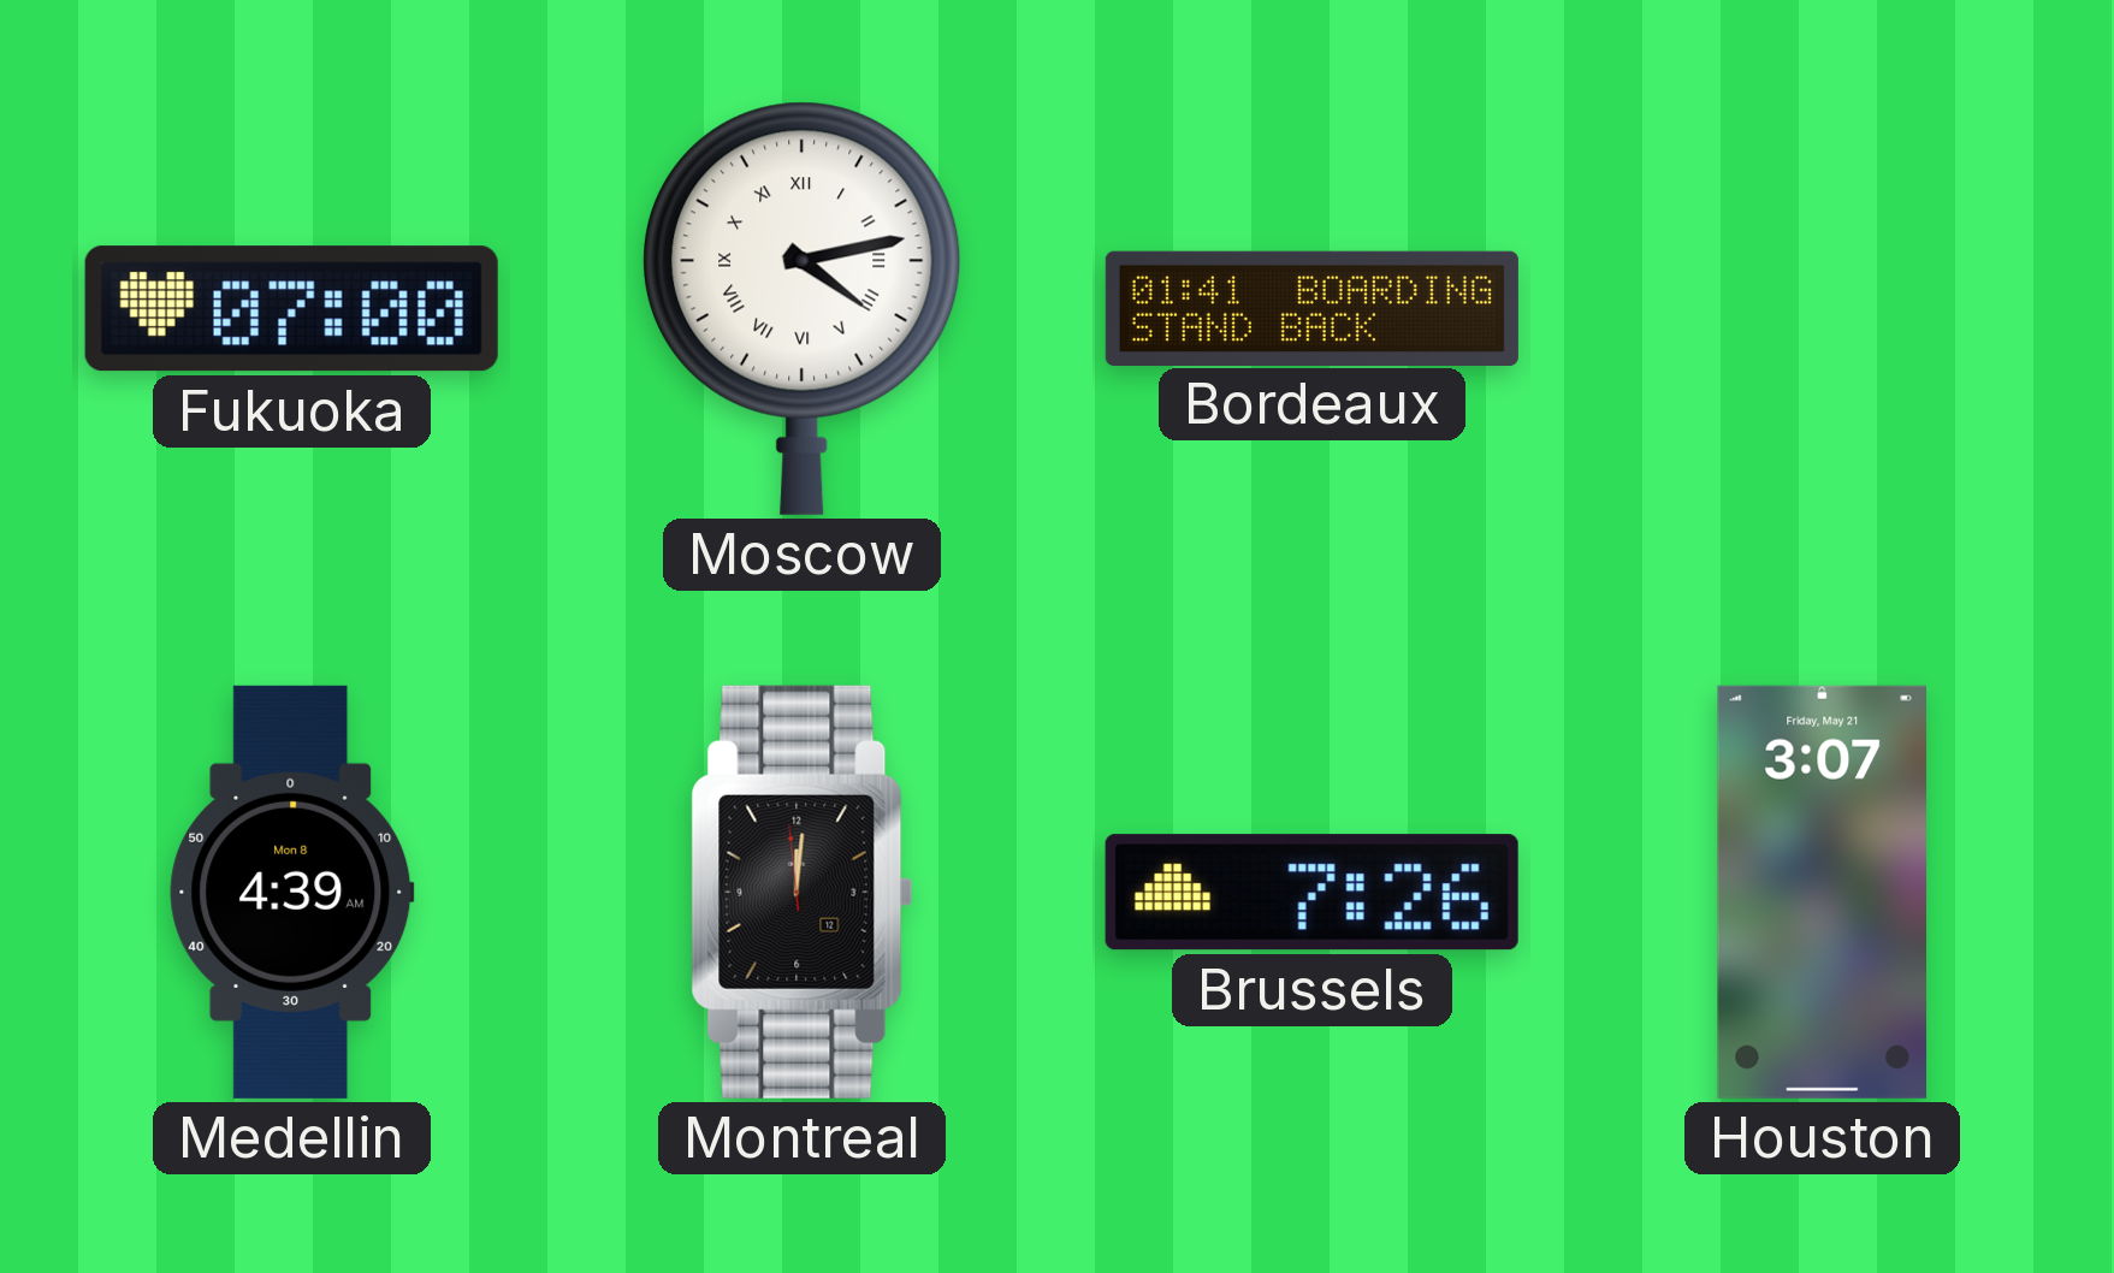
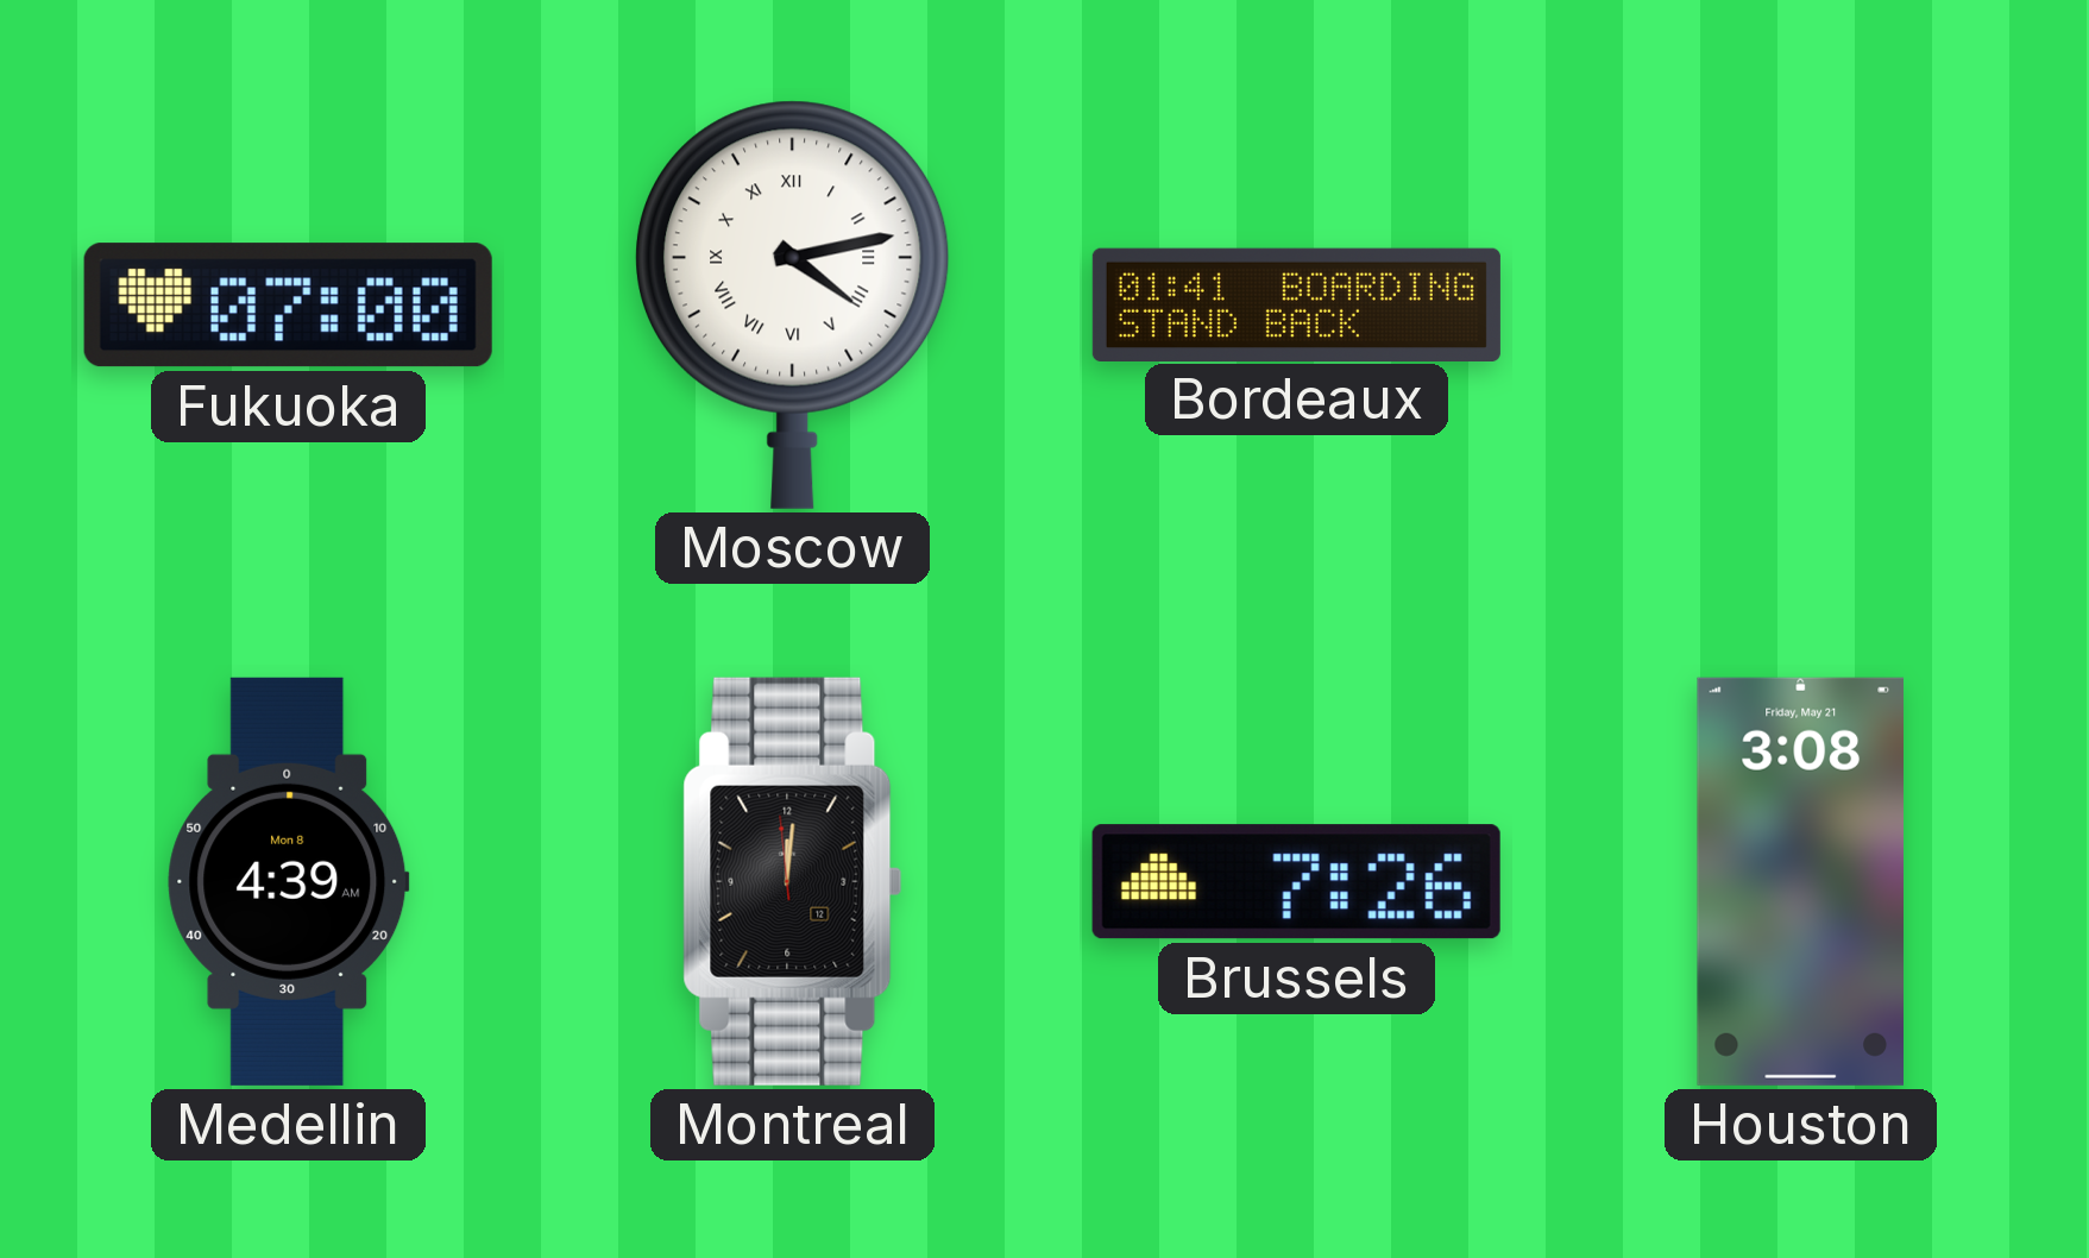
Houston: 3:07 -> 3:08 (1800, 881)
